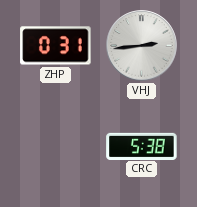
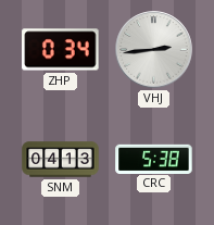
ZHP: 0:31 -> 0:34 (61, 50)
SNM: none -> 04:13 (61, 160)
